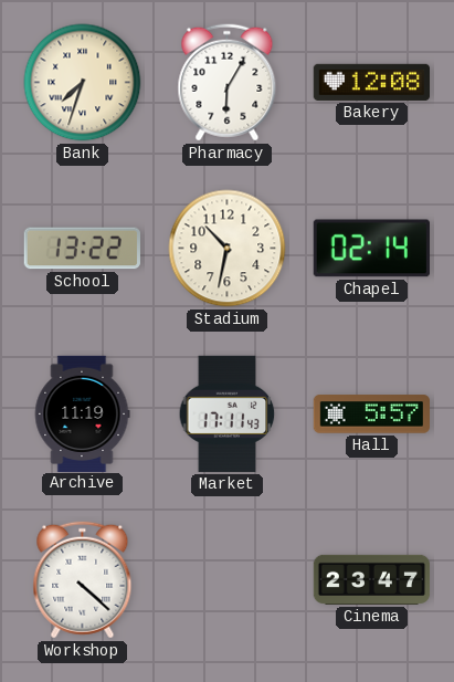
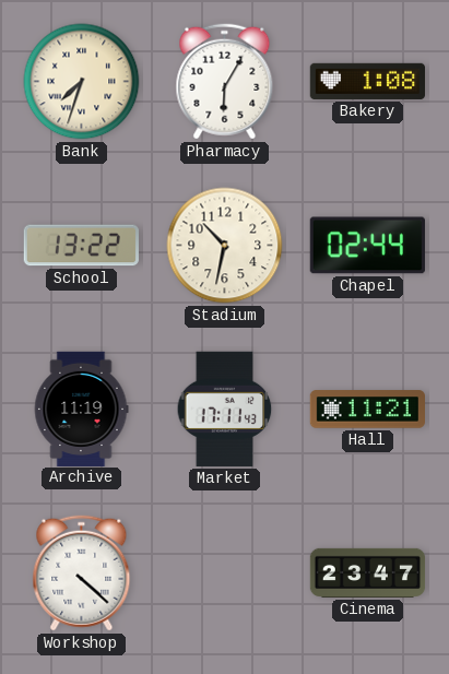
Bakery: 12:08 -> 1:08 (367, 81)
Chapel: 02:14 -> 02:44 (367, 246)
Hall: 5:57 -> 11:21 (367, 410)
